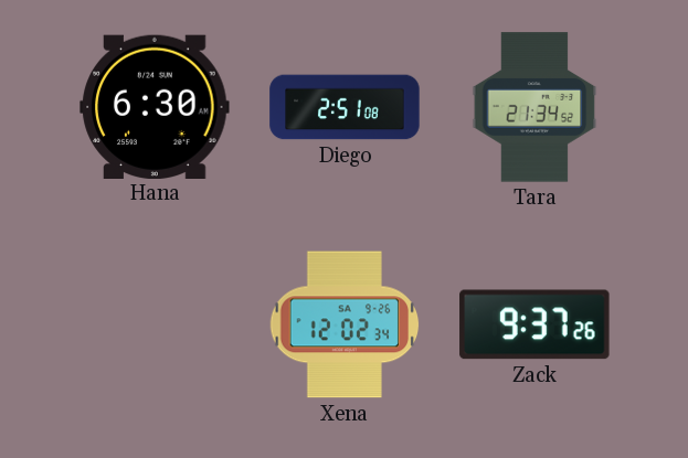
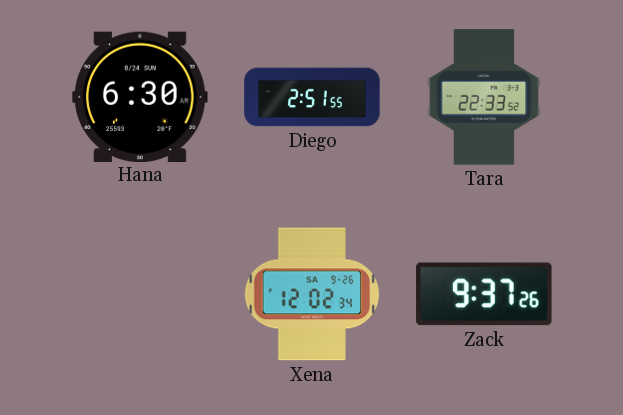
Diego: 2:51:08 -> 2:51:55 (312, 97)
Tara: 21:34 -> 22:33 (484, 97)
